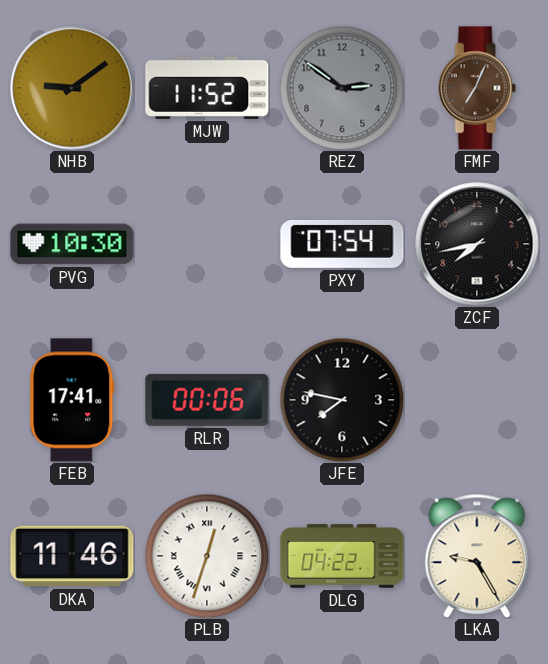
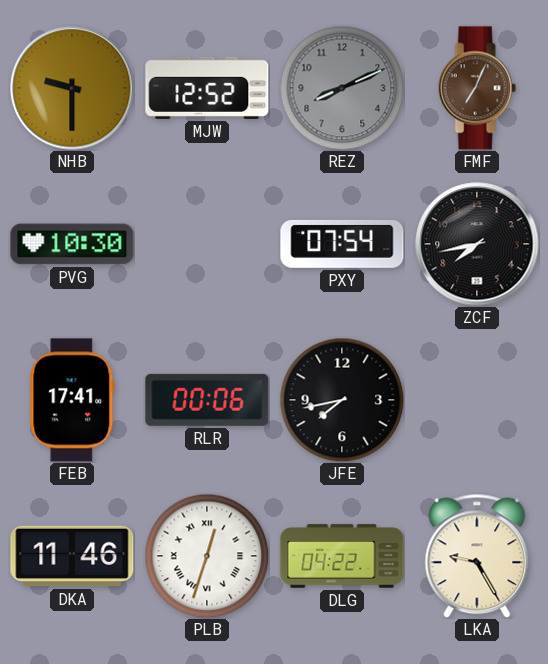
NHB: 9:09 -> 9:30 (72, 88)
MJW: 11:52 -> 12:52 (207, 88)
REZ: 2:51 -> 8:11 (342, 88)
JFE: 7:47 -> 7:43 (342, 400)
